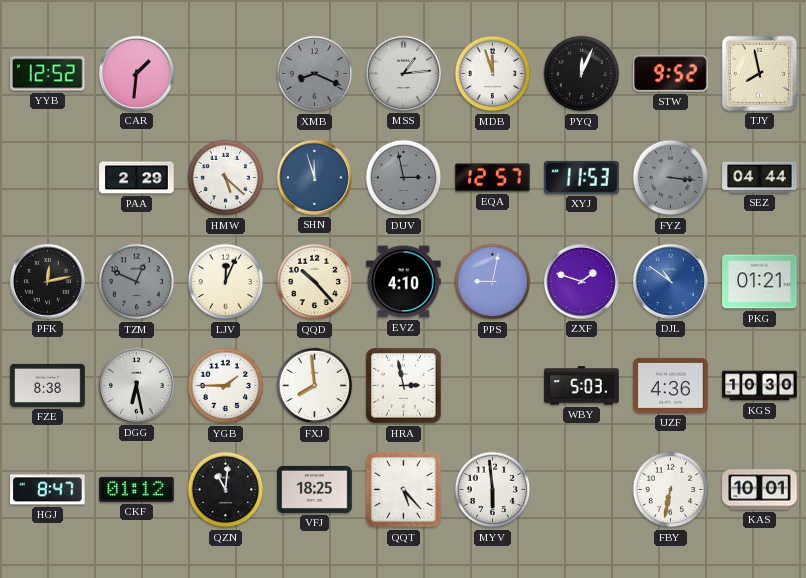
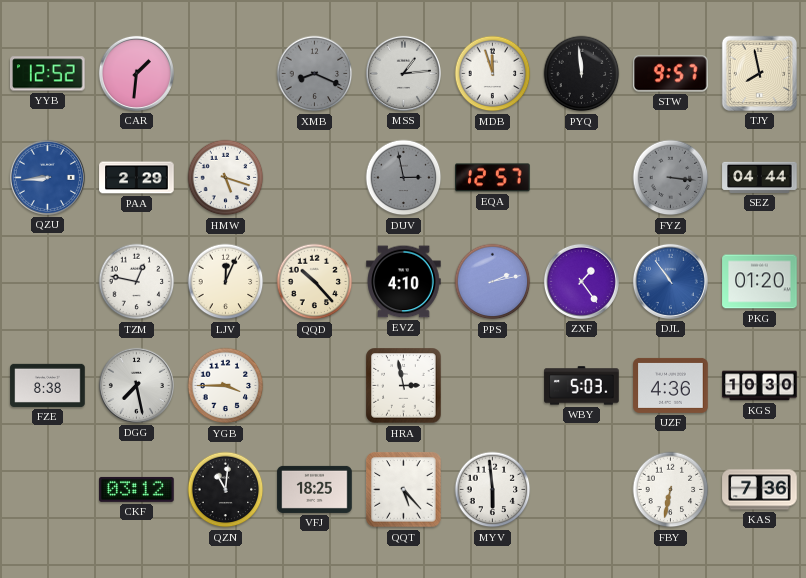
PYQ: 12:04 -> 11:59 (582, 74)
STW: 9:52 -> 9:57 (671, 74)
QZU: none -> 8:44 (47, 177)
HMW: 5:22 -> 5:18 (226, 178)
SHN: 11:57 -> none (314, 177)
XYJ: 11:53 -> none (582, 177)
PFK: 12:13 -> none (47, 281)
TZM: 12:49 -> 12:47 (137, 282)
TZM dial: grey -> white (137, 282)
PPS: 9:02 -> 2:13 (493, 282)
ZXF: 1:48 -> 1:24 (581, 281)
DJL: 10:51 -> 10:54 (670, 281)
PKG: 01:21 -> 01:20 (760, 282)
DGG: 6:28 -> 7:28 (136, 385)
YGB: 1:45 -> 3:45 (226, 386)
FXJ: 7:59 -> none (315, 386)
HGJ: 8:47 -> none (48, 490)
CKF: 01:12 -> 03:12 (137, 489)
KAS: 10:01 -> 7:36 (760, 490)
